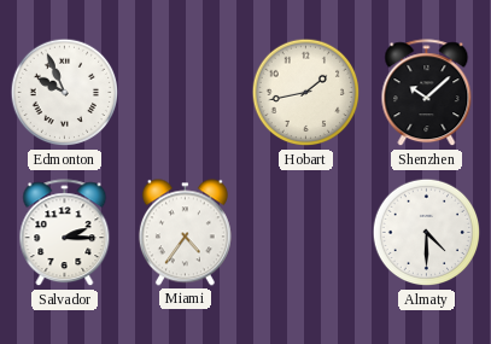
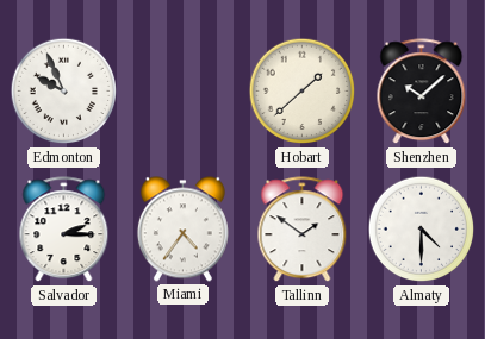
Hobart: 1:43 -> 1:38 (303, 92)
Tallinn: none -> 1:51 (303, 230)
